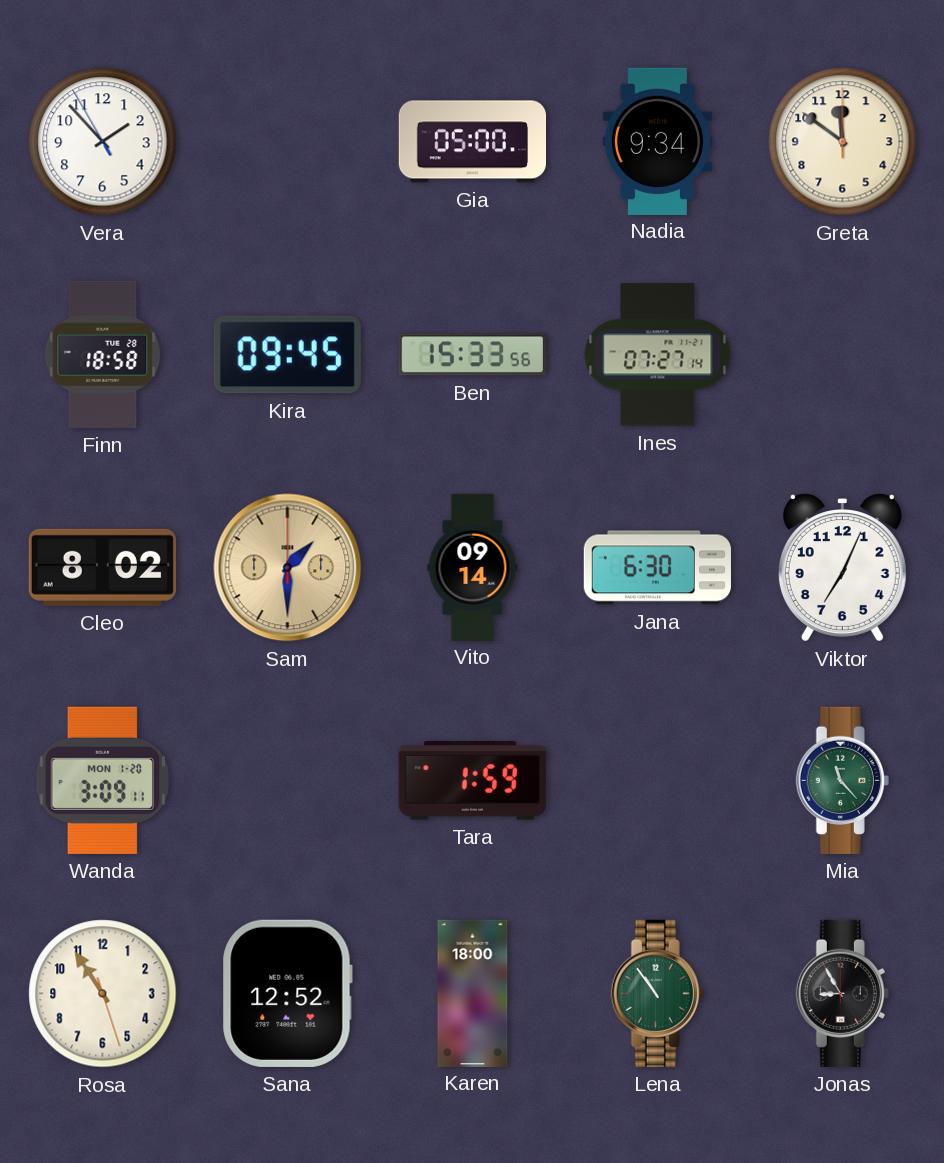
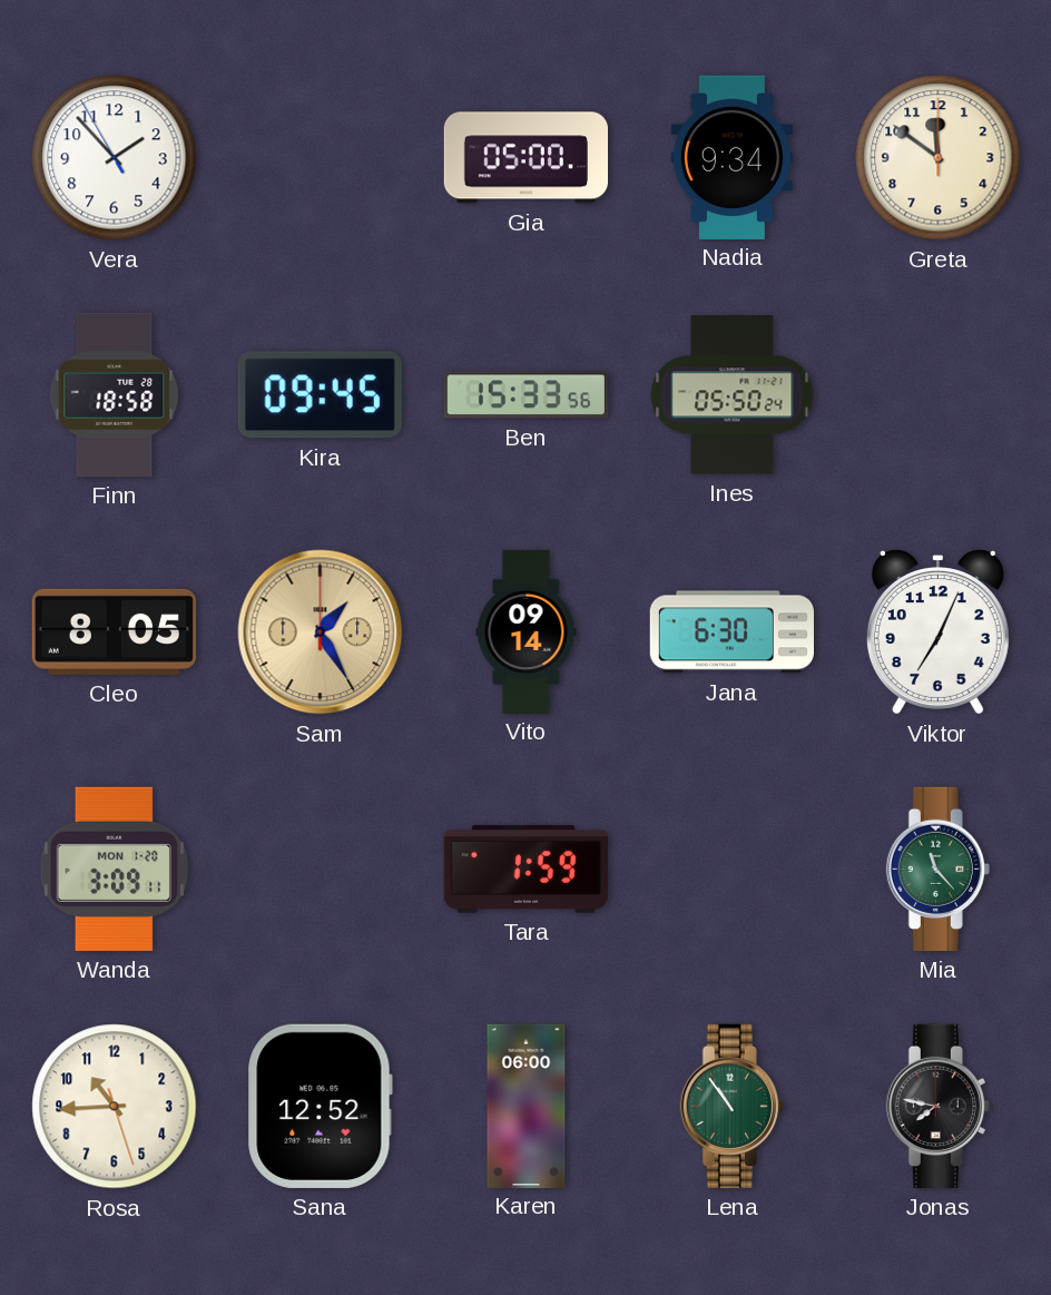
Ines: 07:27 -> 05:50 (733, 395)
Cleo: 8:02 -> 8:05 (114, 631)
Sam: 1:30 -> 1:25 (321, 632)
Rosa: 10:54 -> 10:44 (115, 1107)
Karen: 18:00 -> 06:00 (527, 1106)
Jonas: 8:55 -> 7:47 (937, 1106)
